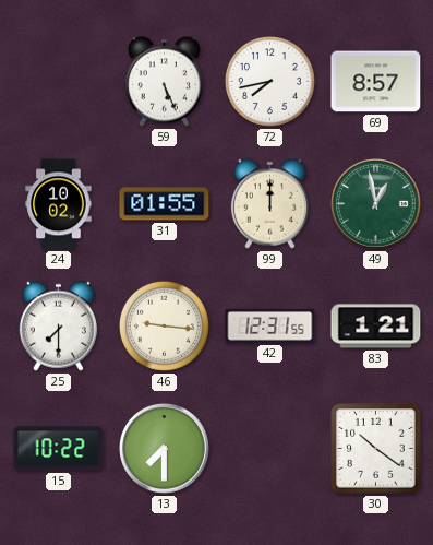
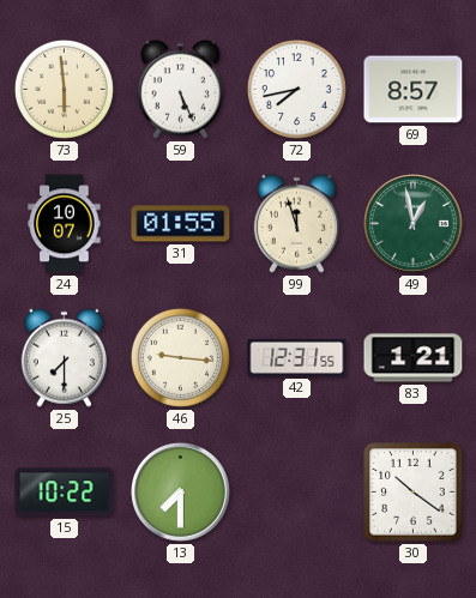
73: none -> 5:59 (64, 89)
24: 10:02 -> 10:07 (65, 224)
99: 12:00 -> 11:57 (296, 223)
